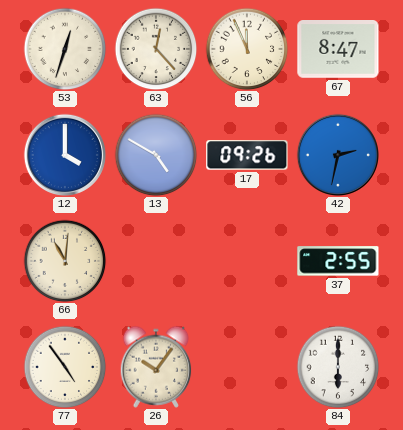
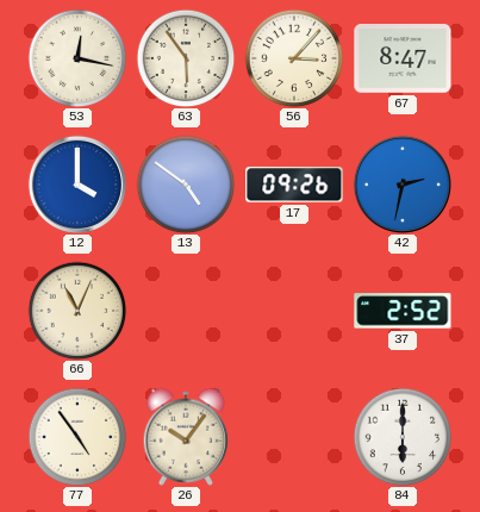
53: 12:33 -> 12:17 (77, 58)
63: 12:23 -> 5:54 (186, 58)
56: 11:56 -> 3:07 (294, 58)
13: 4:50 -> 4:51 (186, 185)
66: 11:01 -> 11:04 (77, 311)
37: 2:55 -> 2:52 (403, 311)
